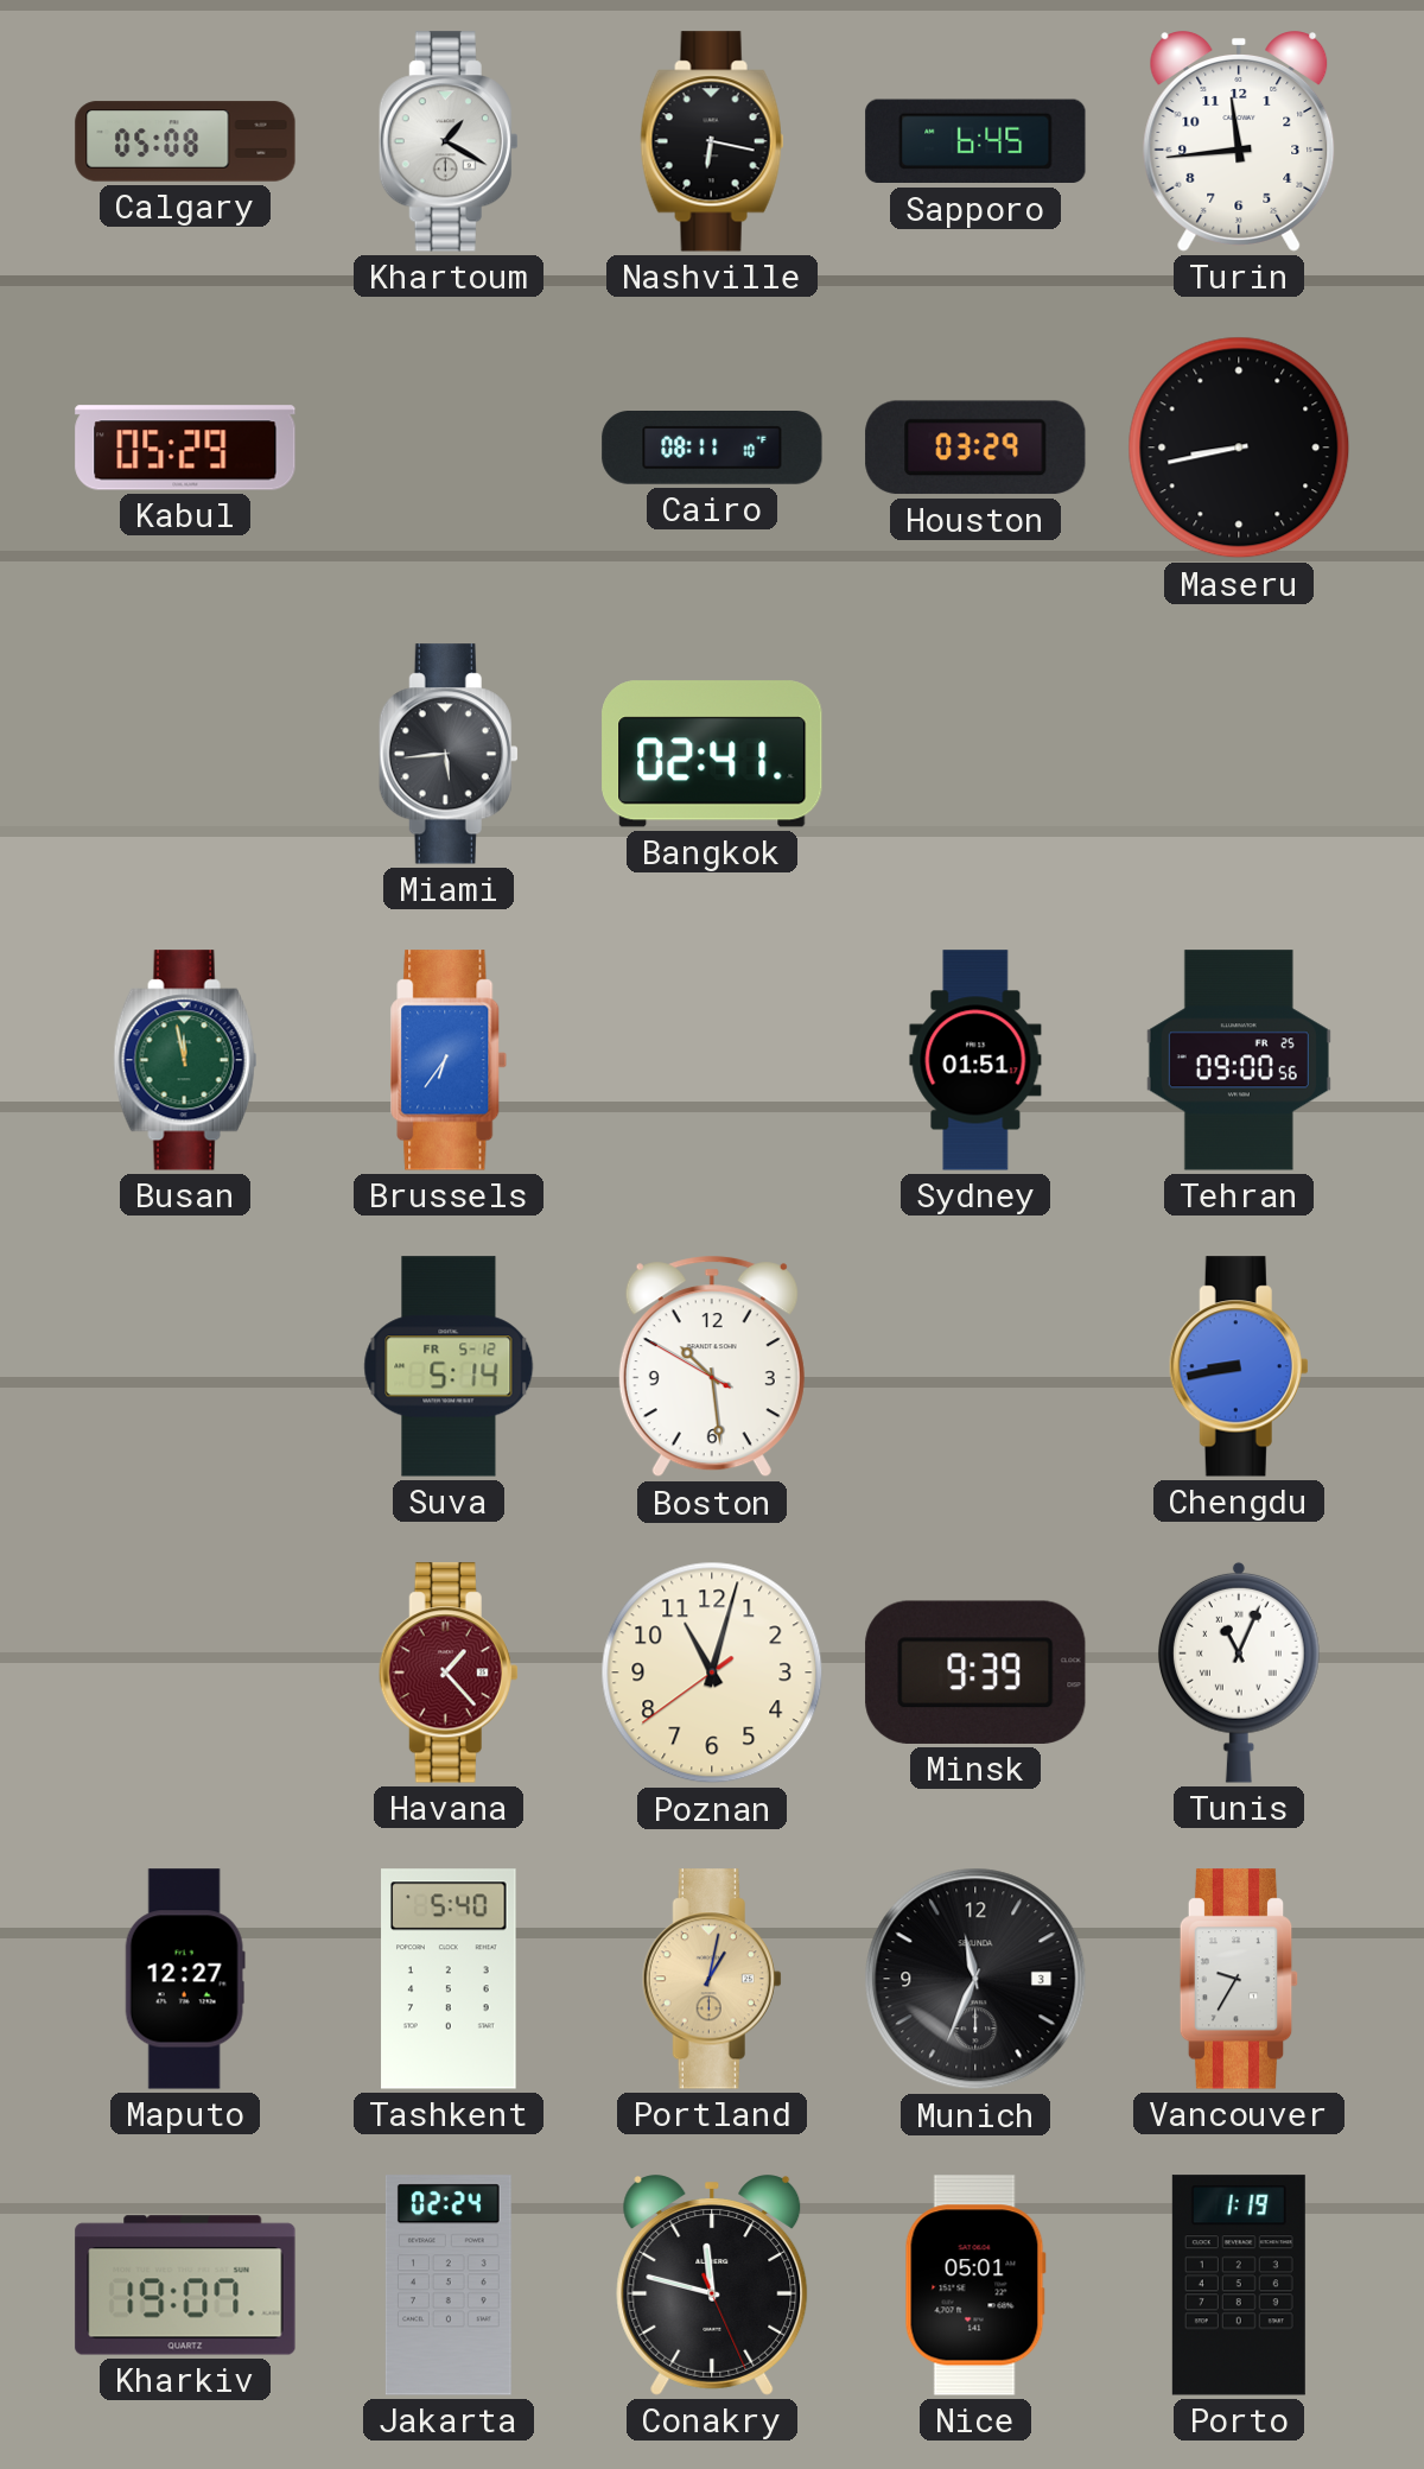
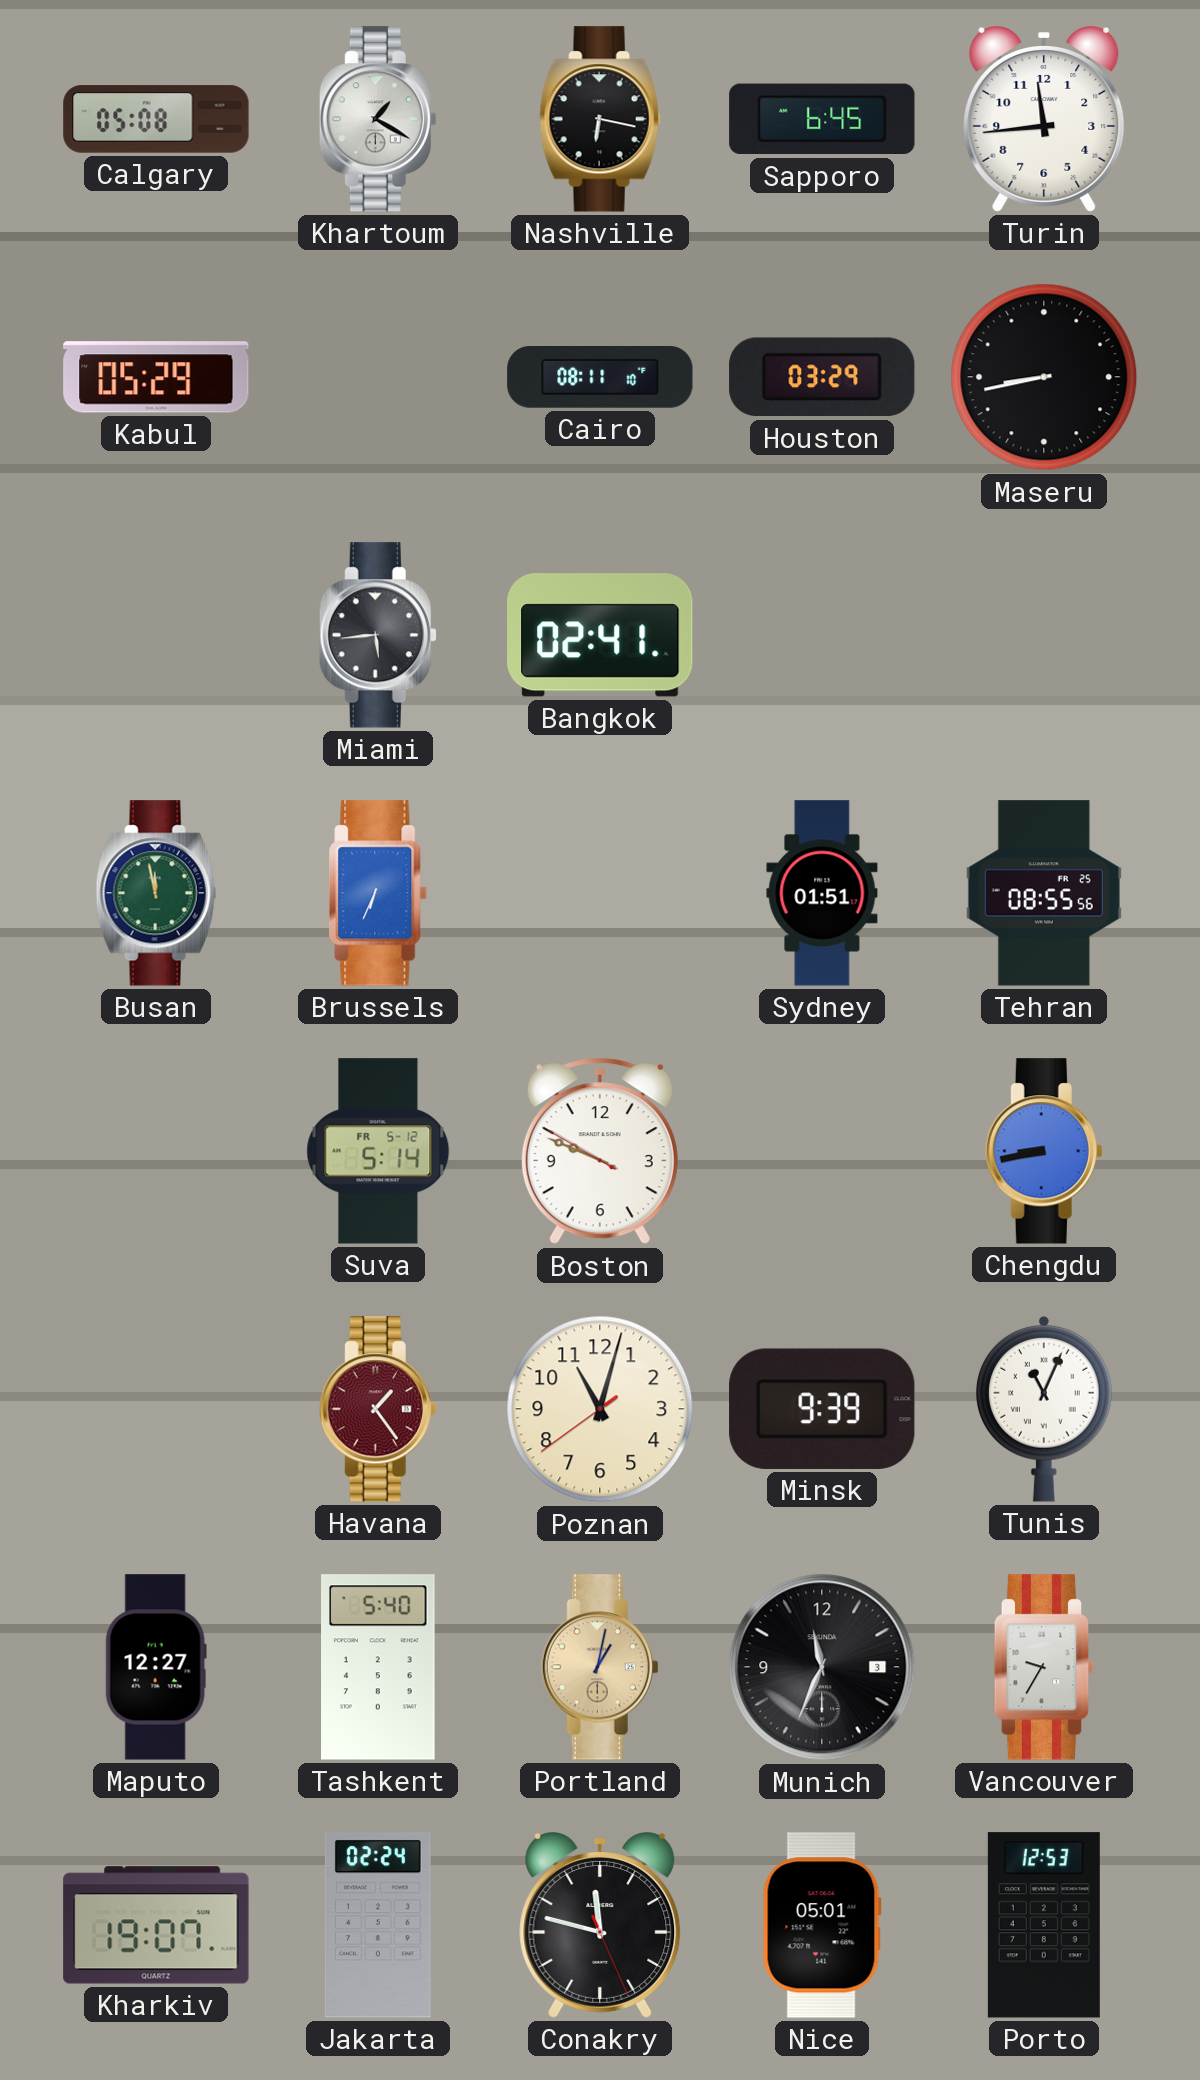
Brussels: 6:36 -> 6:34 (378, 893)
Tehran: 09:00 -> 08:55 (1044, 893)
Boston: 10:28 -> 9:48 (600, 1151)
Havana: 1:23 -> 1:24 (378, 1409)
Porto: 1:19 -> 12:53 (1044, 1925)
